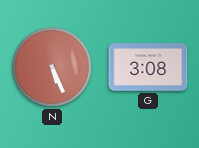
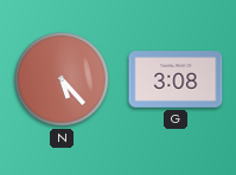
N: 5:26 -> 5:23 (62, 79)
